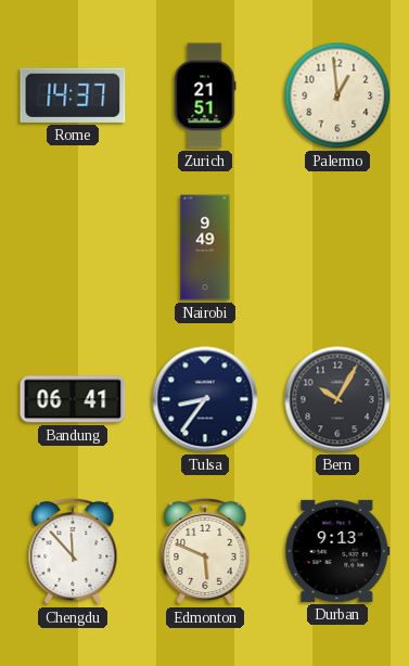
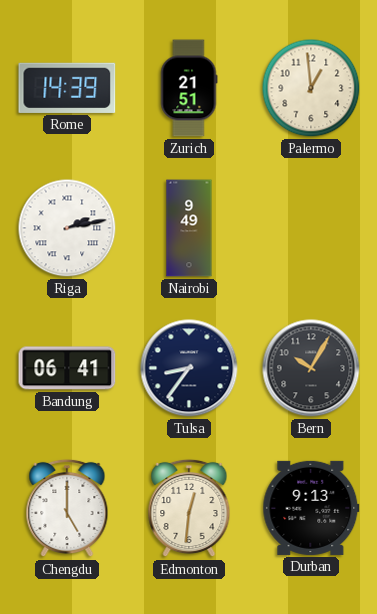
Rome: 14:37 -> 14:39 (67, 88)
Riga: none -> 2:13 (67, 228)
Chengdu: 11:53 -> 5:00 (67, 508)
Edmonton: 5:49 -> 12:31 (189, 508)
